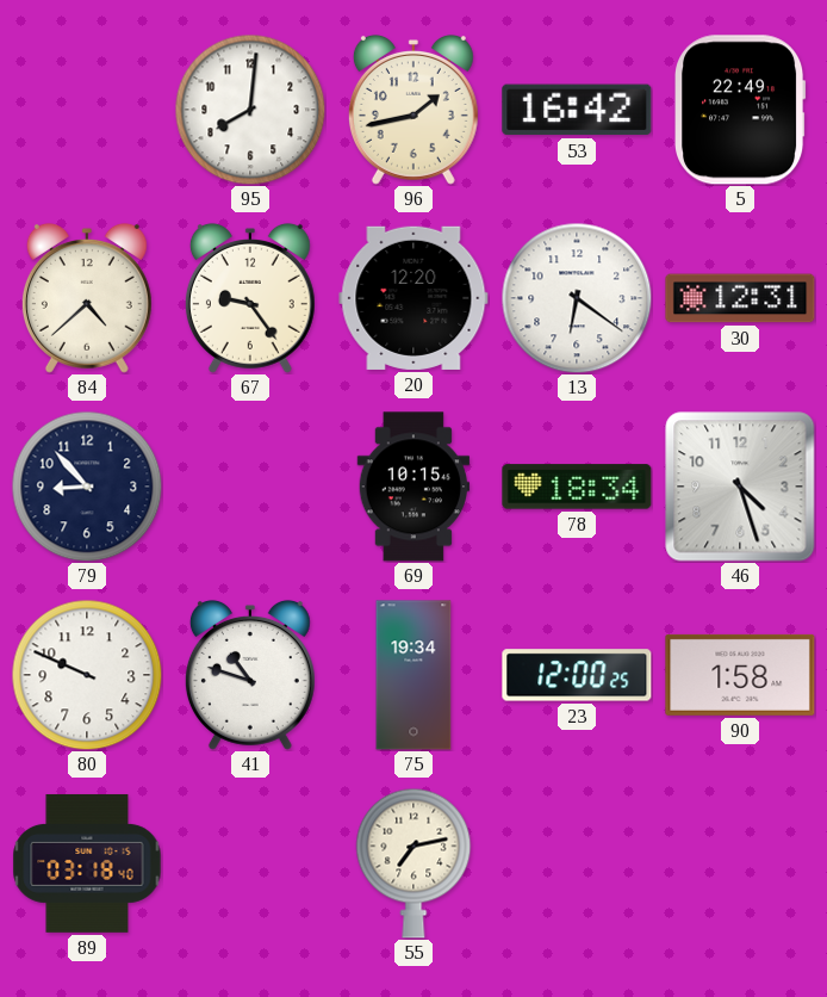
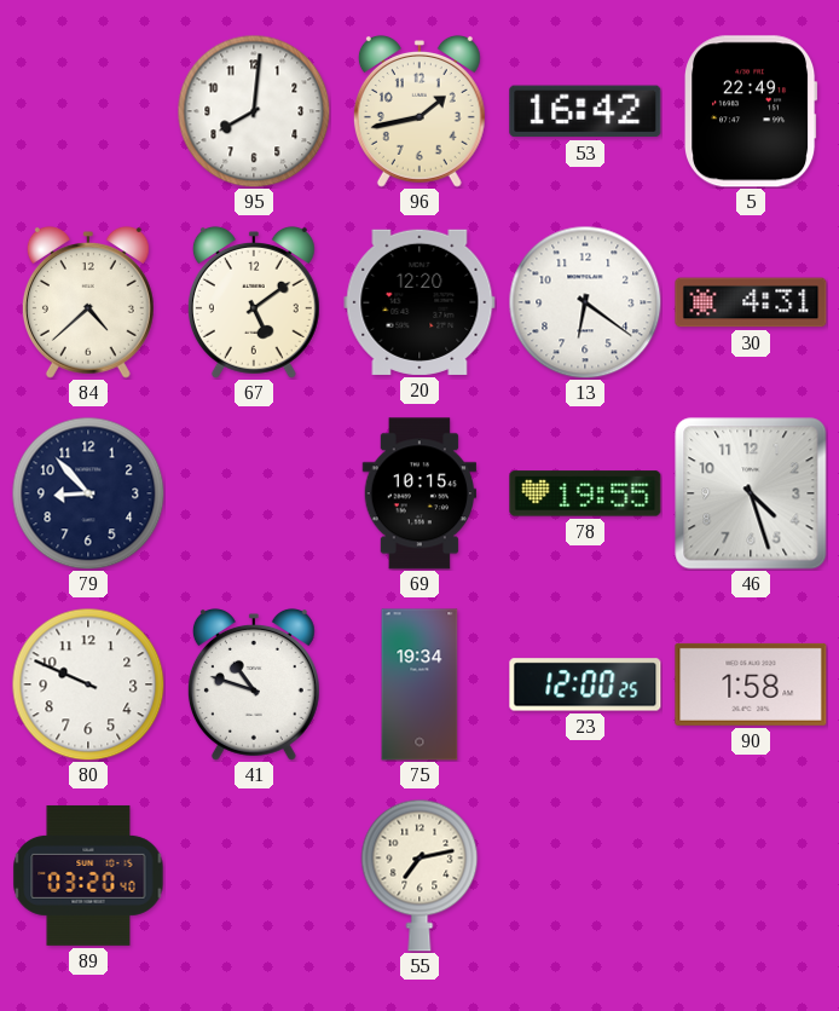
67: 9:24 -> 5:09 (254, 302)
30: 12:31 -> 4:31 (751, 302)
78: 18:34 -> 19:55 (585, 493)
89: 03:18 -> 03:20 (88, 876)
